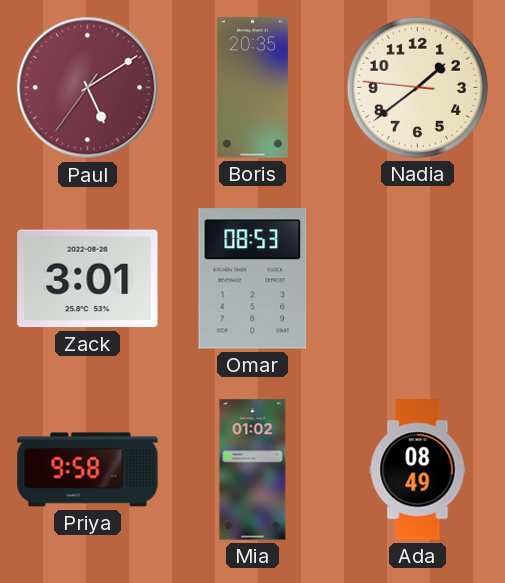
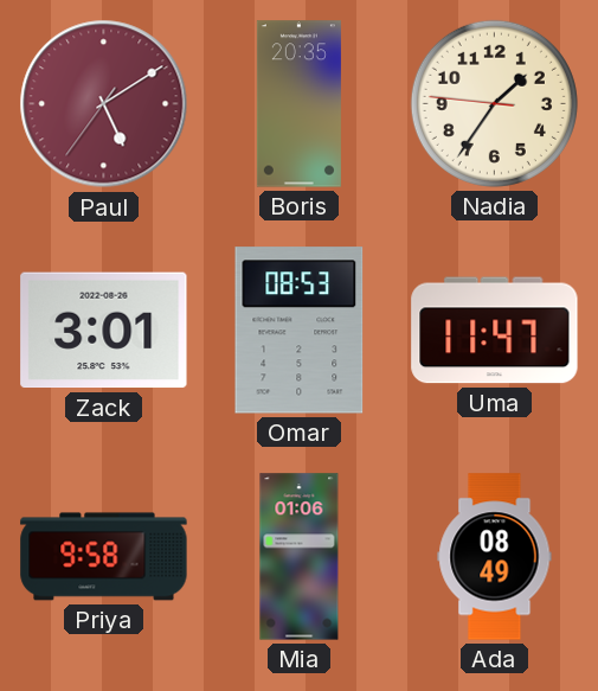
Nadia: 1:38 -> 1:35 (494, 103)
Uma: none -> 11:47 (495, 331)
Mia: 01:02 -> 01:06 (300, 557)
